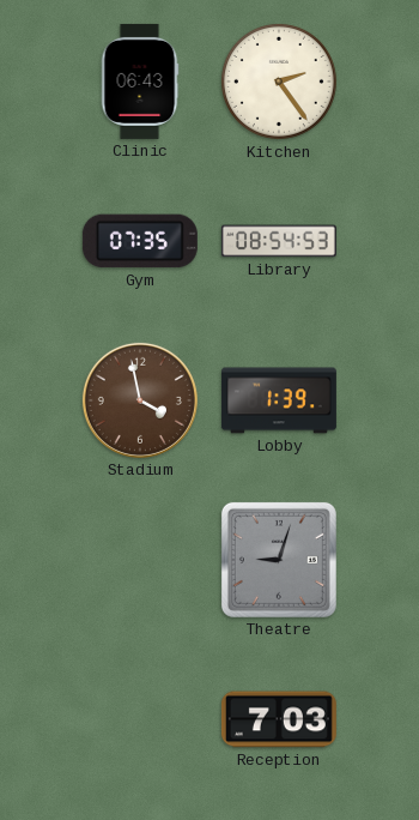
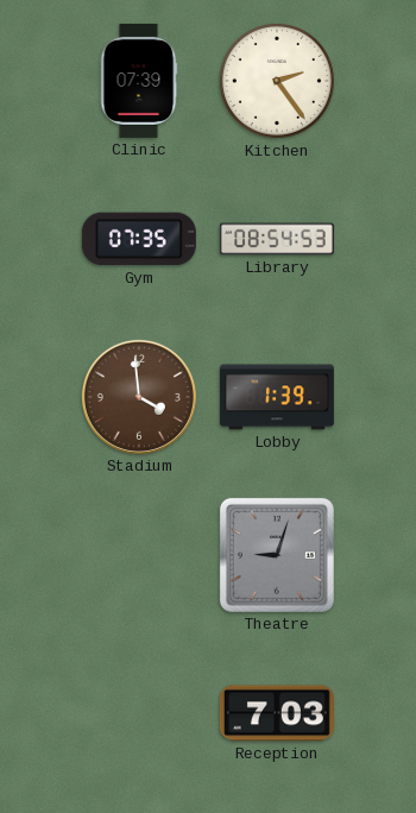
Clinic: 06:43 -> 07:39 (139, 81)
Stadium: 3:58 -> 3:59 (139, 397)
